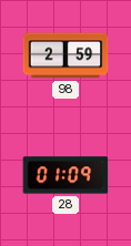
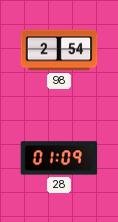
98: 2:59 -> 2:54 (59, 50)
